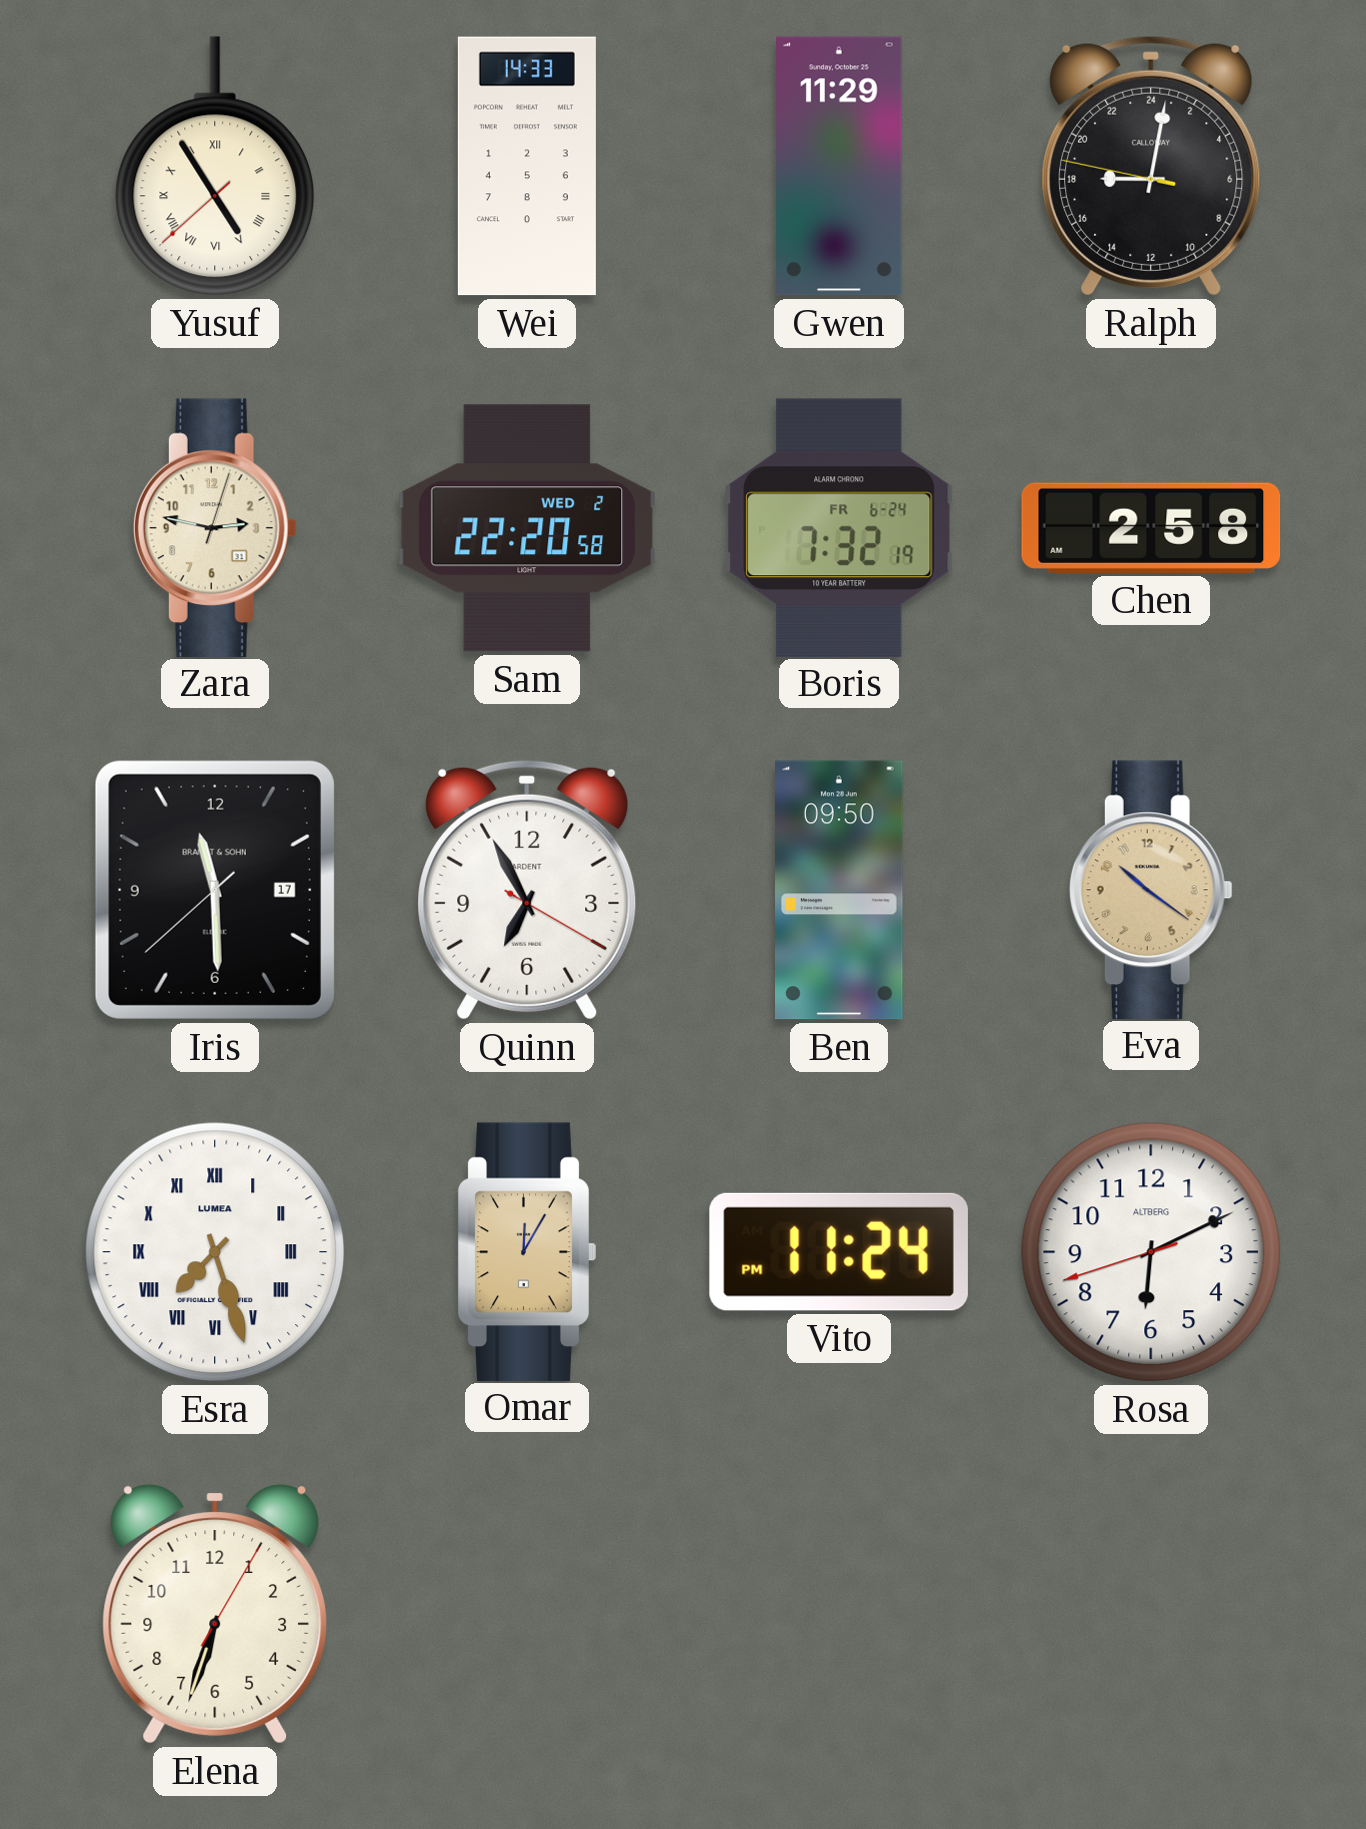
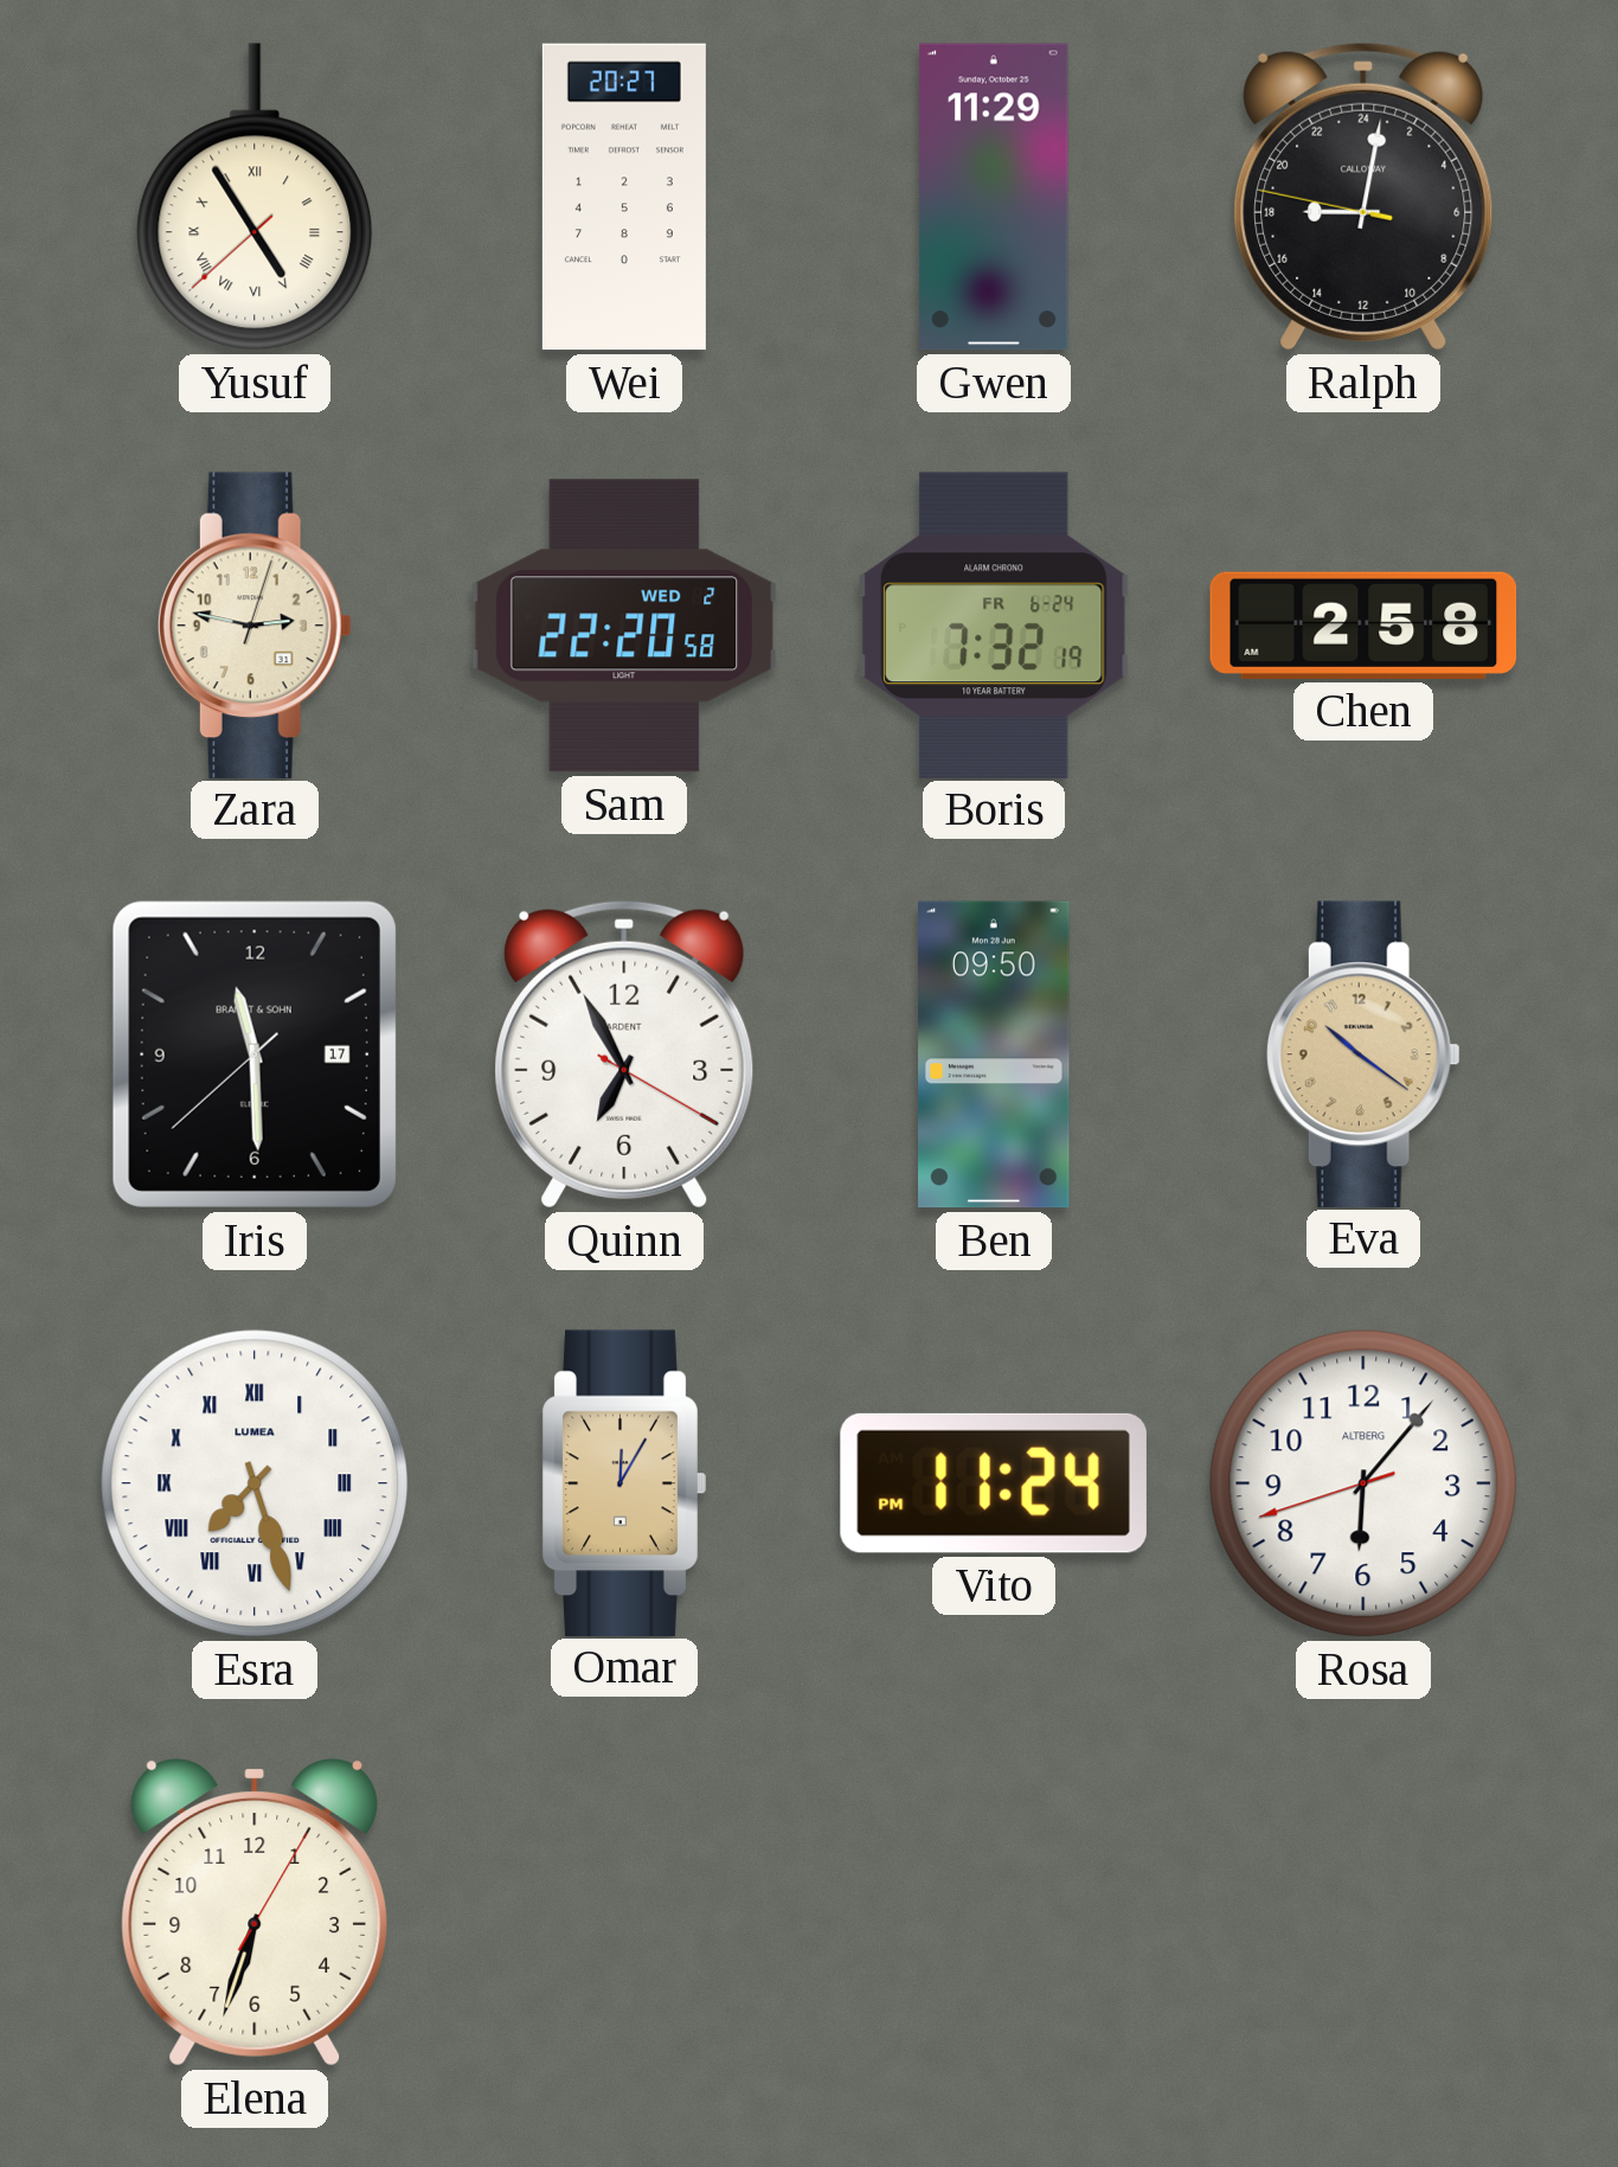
Wei: 14:33 -> 20:27 (624, 197)
Rosa: 6:10 -> 6:06 (1363, 1483)
